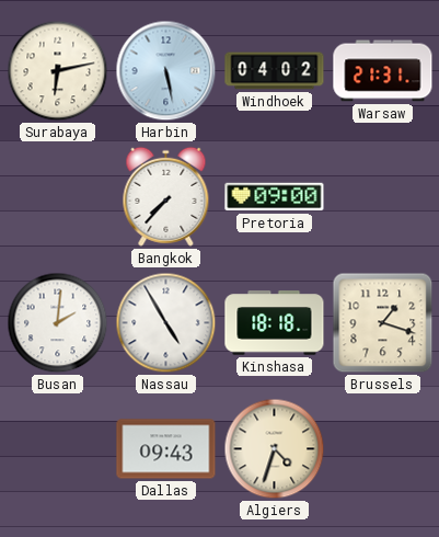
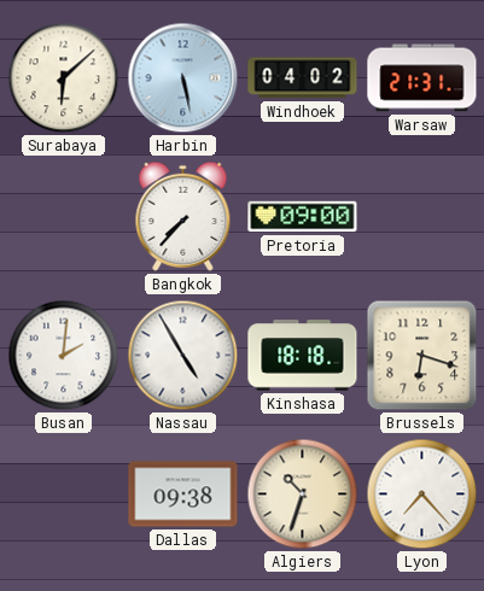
Surabaya: 6:13 -> 6:08 (64, 78)
Brussels: 1:18 -> 6:18 (422, 356)
Dallas: 09:43 -> 09:38 (183, 495)
Algiers: 4:33 -> 10:33 (303, 495)
Lyon: none -> 7:23 (422, 495)
